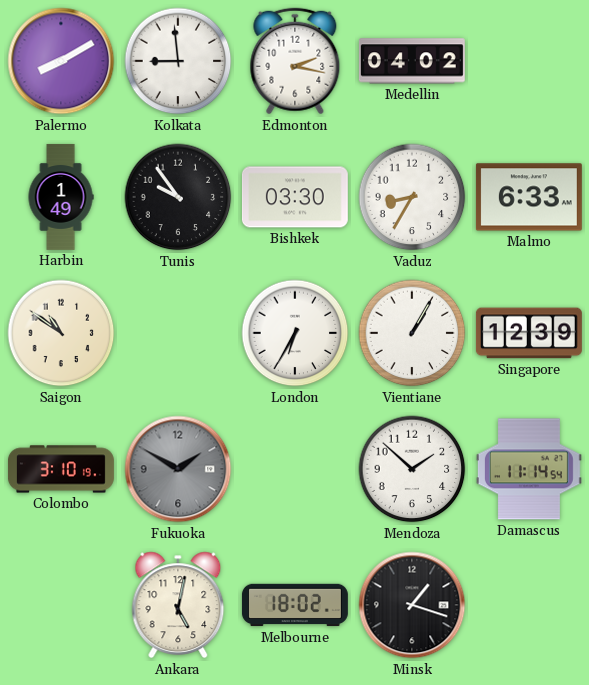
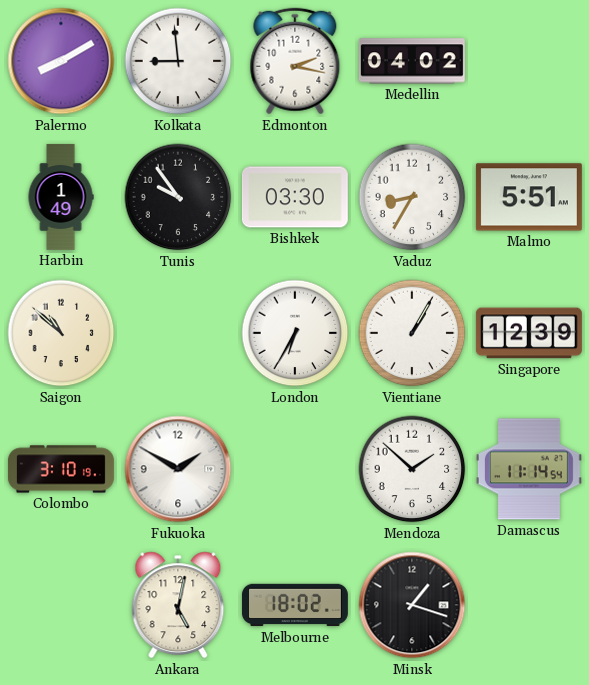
Malmo: 6:33 -> 5:51 (529, 197)
Saigon: 10:51 -> 10:52 (61, 333)
Fukuoka dial: grey -> white (178, 469)
